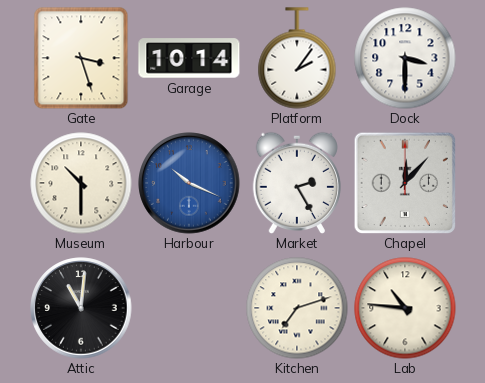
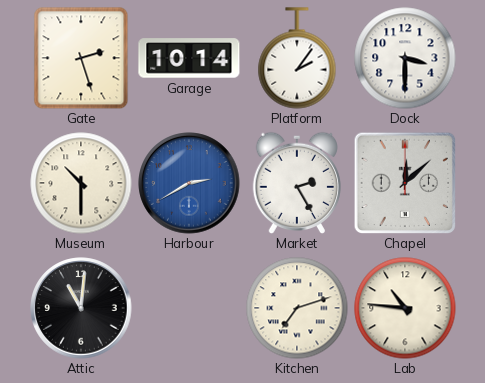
Gate: 3:27 -> 2:27 (81, 58)
Harbour: 10:19 -> 2:40 (189, 183)
Chapel: 12:07 -> 12:08 (404, 182)
